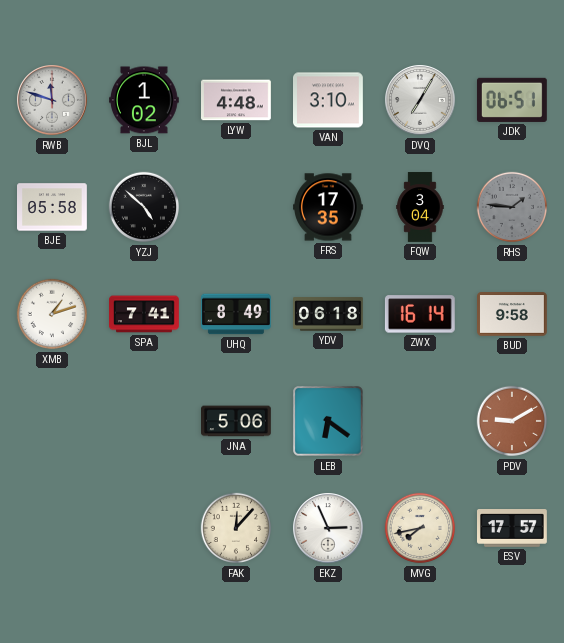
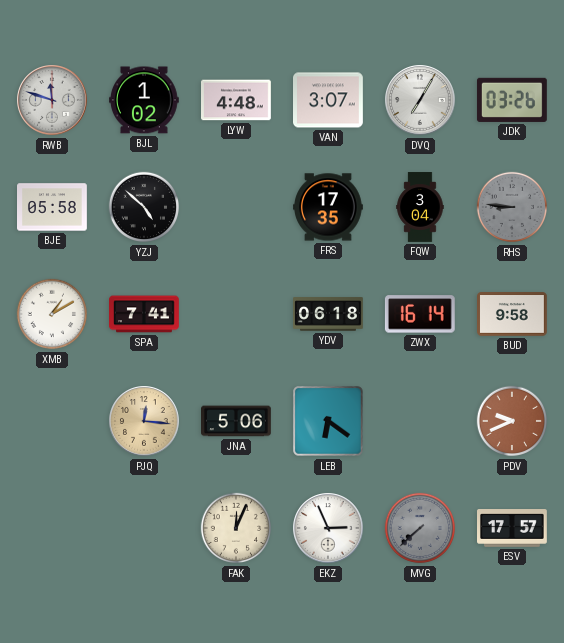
VAN: 3:10 -> 3:07 (329, 100)
JDK: 06:51 -> 03:26 (512, 100)
RHS: 1:46 -> 8:46 (512, 207)
XMB: 1:12 -> 1:10 (52, 314)
UHQ: 8:49 -> none (237, 314)
PJQ: none -> 12:16 (144, 421)
PDV: 9:10 -> 9:41 (512, 421)
FAK: 12:07 -> 12:04 (236, 528)
MVG: 7:43 -> 7:38 (420, 528)
MVG dial: cream -> grey (420, 528)
